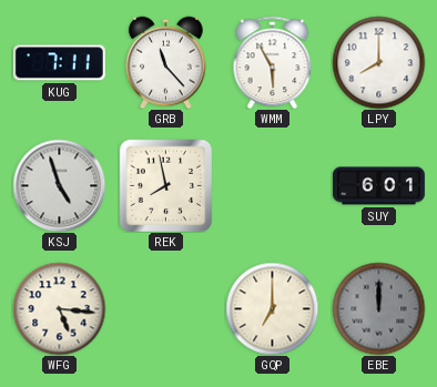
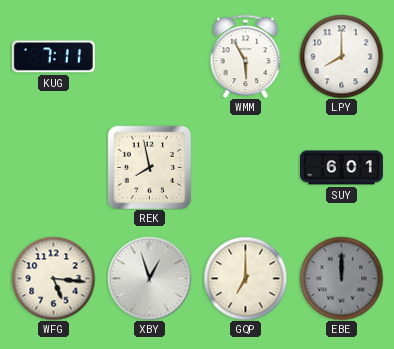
GRB: 11:23 -> none (166, 62)
KSJ: 4:57 -> none (59, 185)
XBY: none -> 12:57 (149, 278)
